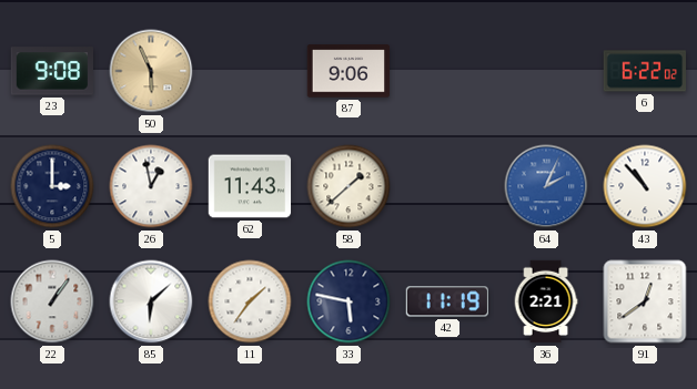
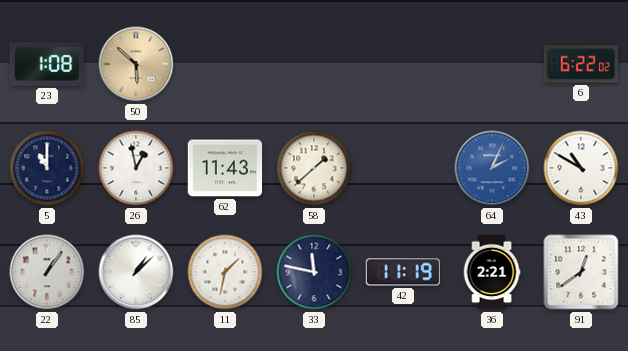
23: 9:08 -> 1:08 (46, 64)
50: 5:56 -> 5:52 (136, 64)
87: 9:06 -> none (348, 71)
5: 3:00 -> 11:00 (47, 168)
43: 10:53 -> 10:50 (581, 168)
85: 6:08 -> 1:08 (136, 272)
11: 1:36 -> 1:32 (225, 272)
33: 5:47 -> 11:47 (314, 272)
